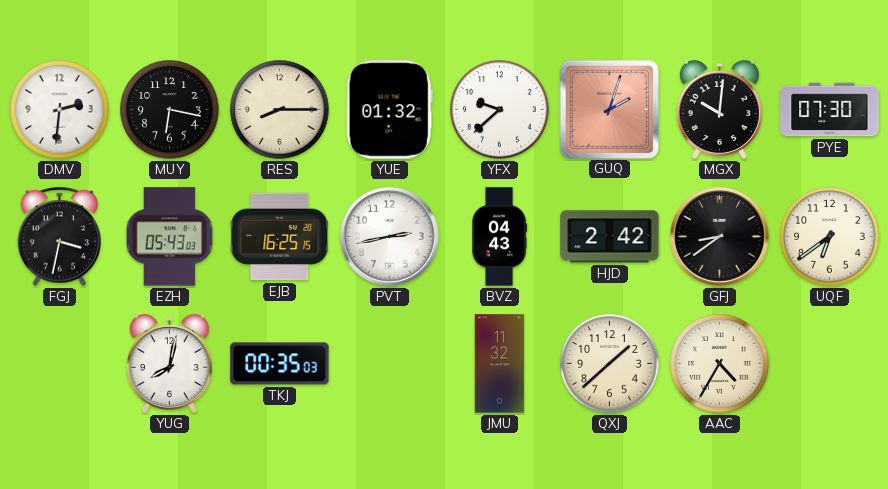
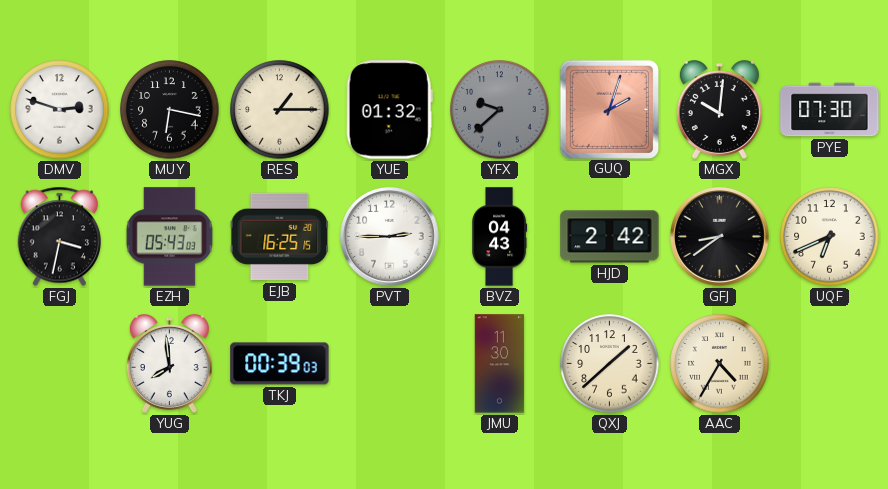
DMV: 2:31 -> 2:48 (60, 110)
RES: 8:15 -> 1:15 (280, 110)
YFX dial: white -> grey (500, 110)
PVT: 2:43 -> 2:45 (390, 237)
UQF: 6:39 -> 6:41 (830, 237)
YUG: 8:02 -> 7:59 (169, 364)
TKJ: 00:35 -> 00:39 (280, 364)
JMU: 11:32 -> 11:30 (500, 364)
